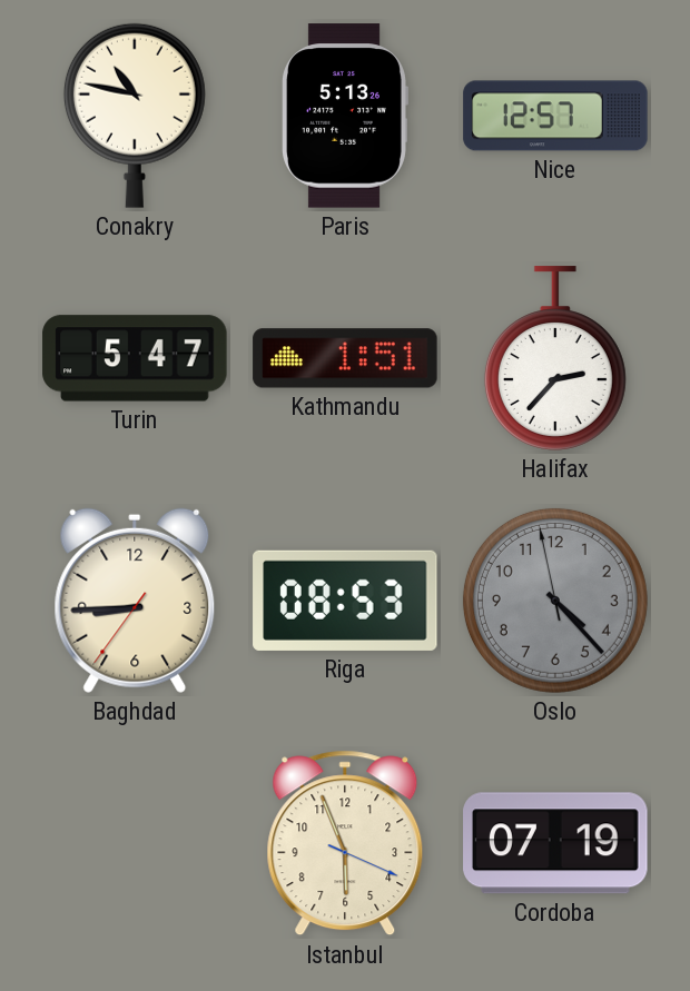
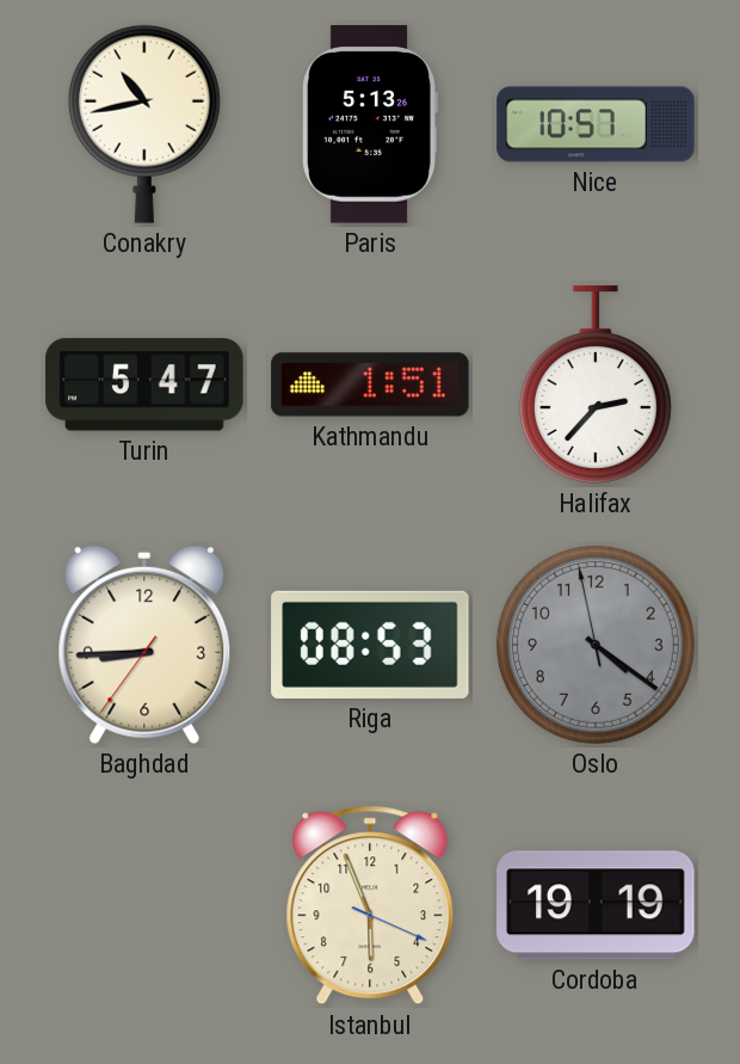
Conakry: 10:47 -> 10:43 (144, 124)
Nice: 12:57 -> 10:57 (596, 124)
Oslo: 4:22 -> 4:20 (596, 645)
Cordoba: 07:19 -> 19:19 (596, 905)
